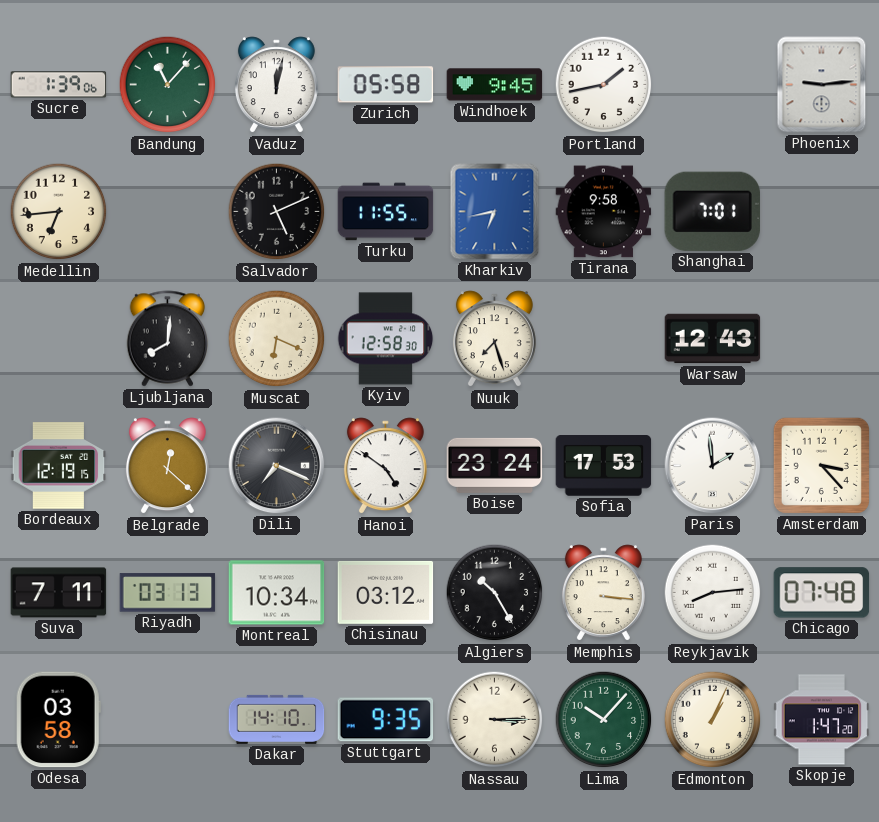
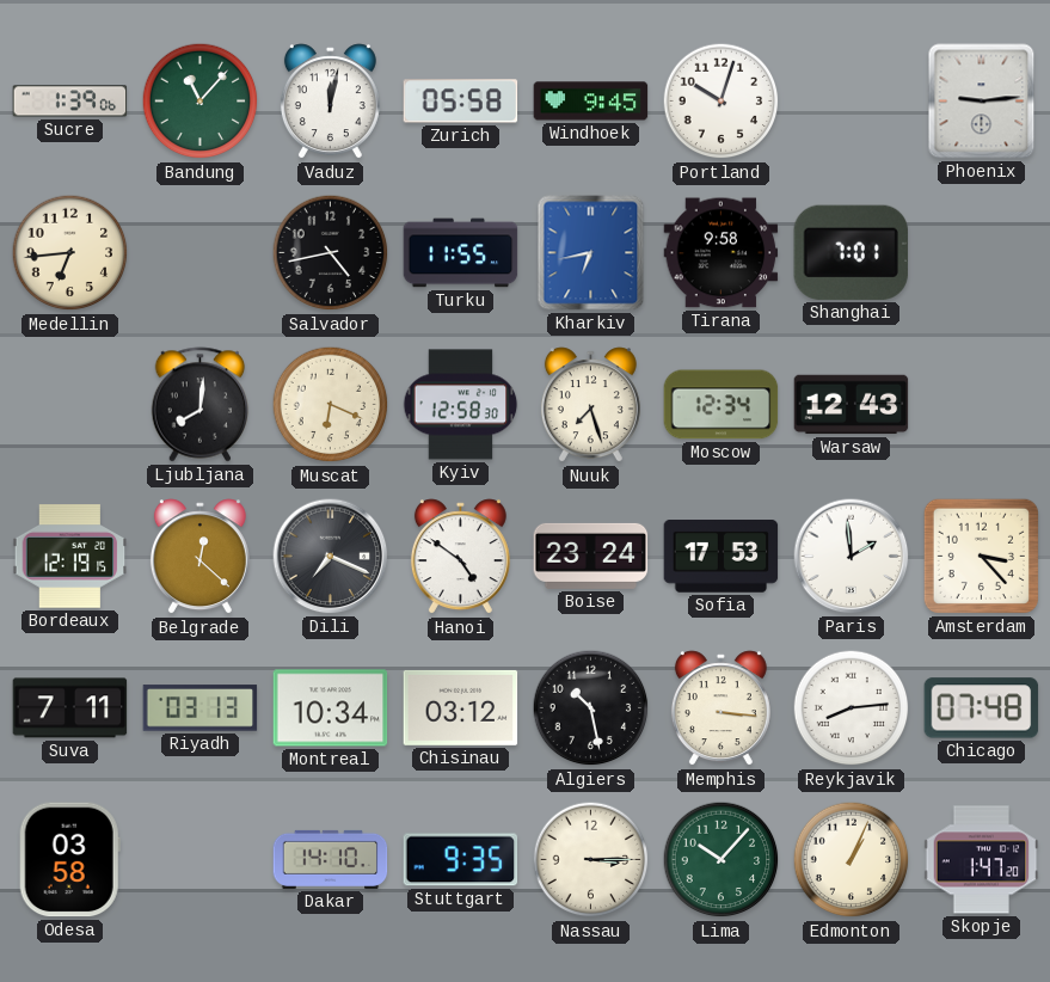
Portland: 1:43 -> 10:03 (722, 102)
Salvador: 5:11 -> 4:43 (331, 253)
Moscow: none -> 12:34 (722, 405)
Algiers: 10:25 -> 10:28 (591, 708)
